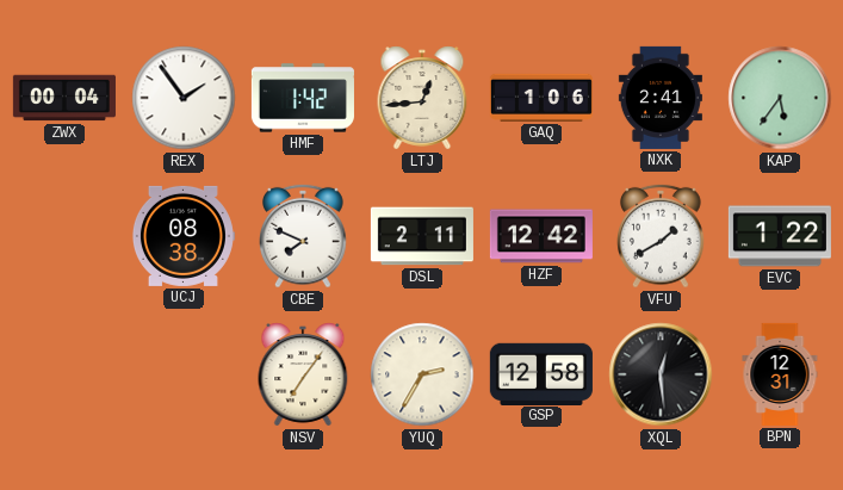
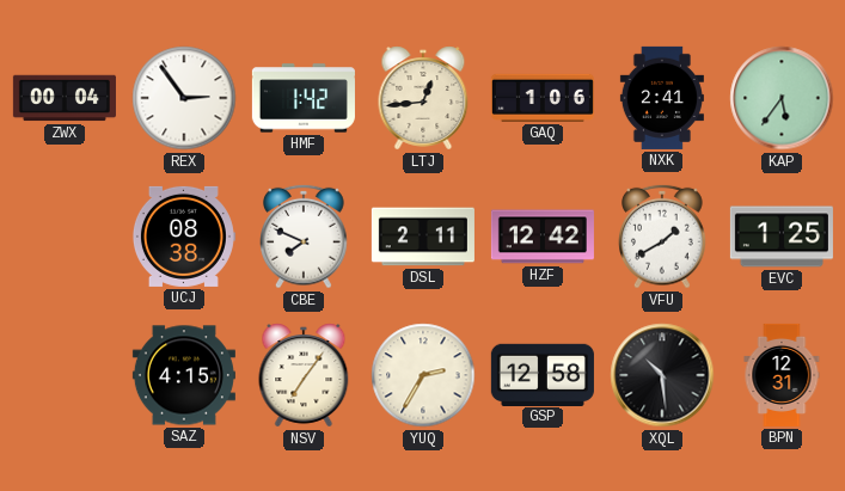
REX: 1:54 -> 2:54 (184, 98)
EVC: 1:22 -> 1:25 (782, 237)
SAZ: none -> 4:15 (184, 375)
XQL: 12:29 -> 10:29 (662, 375)
